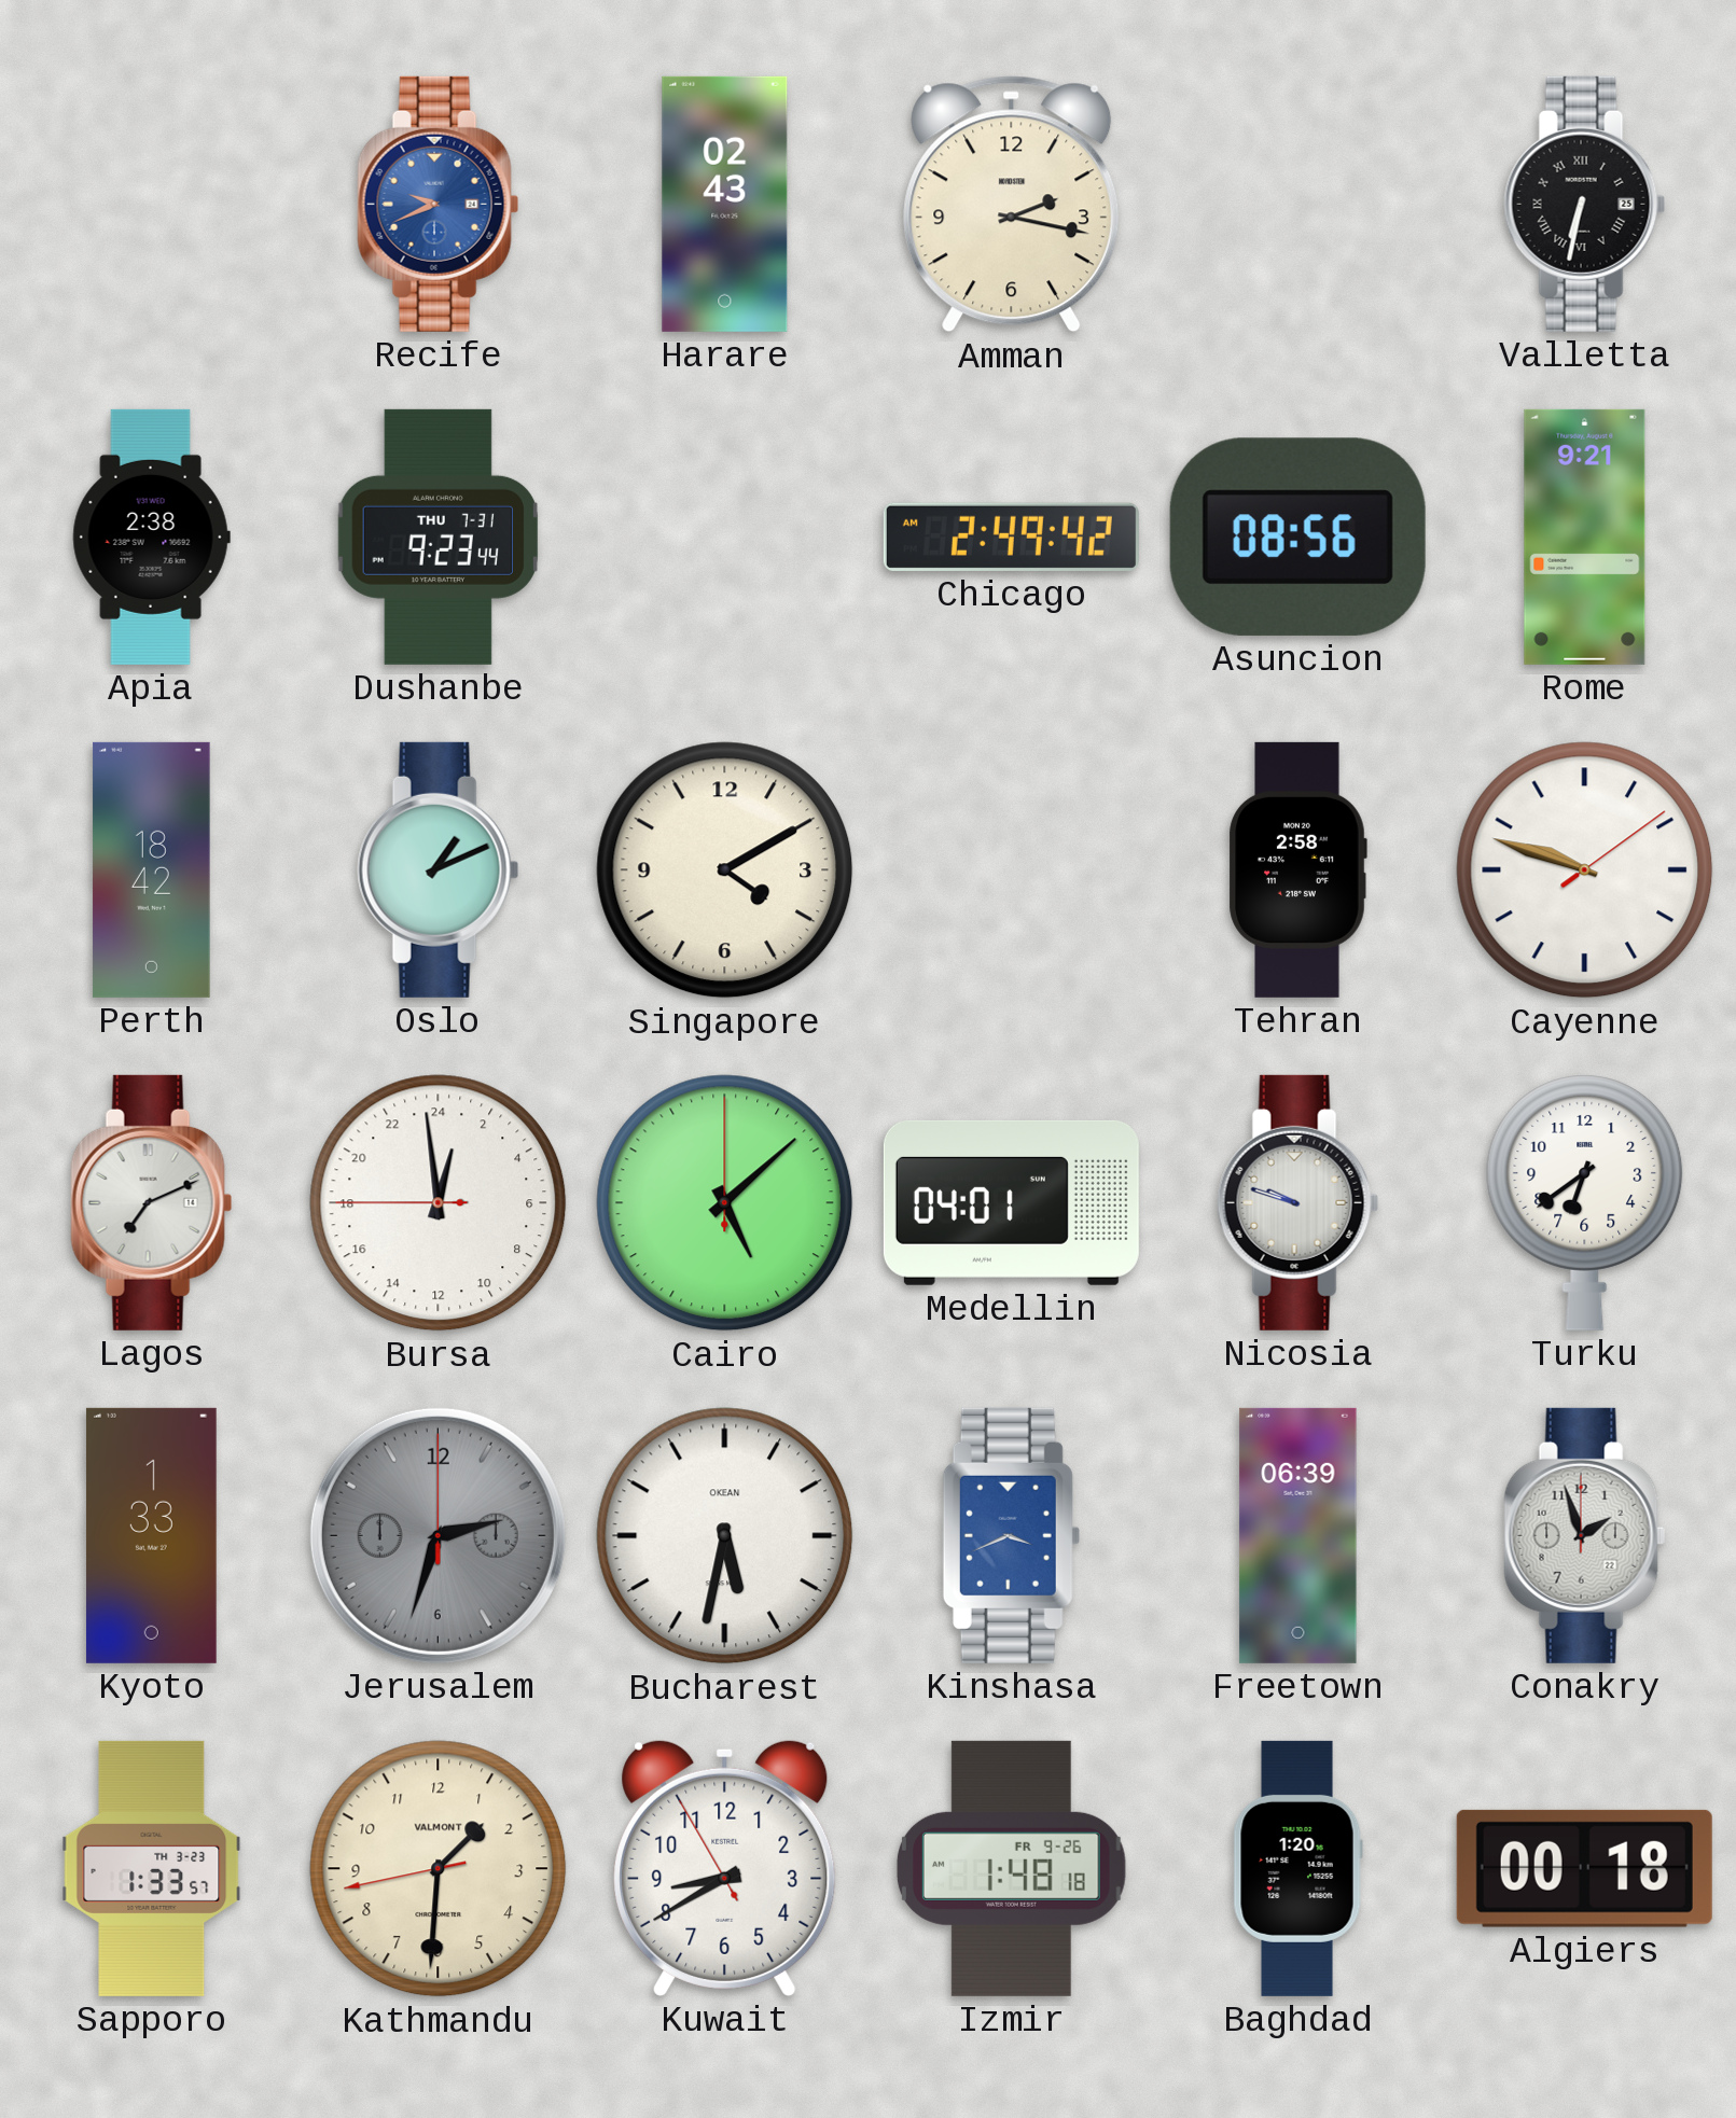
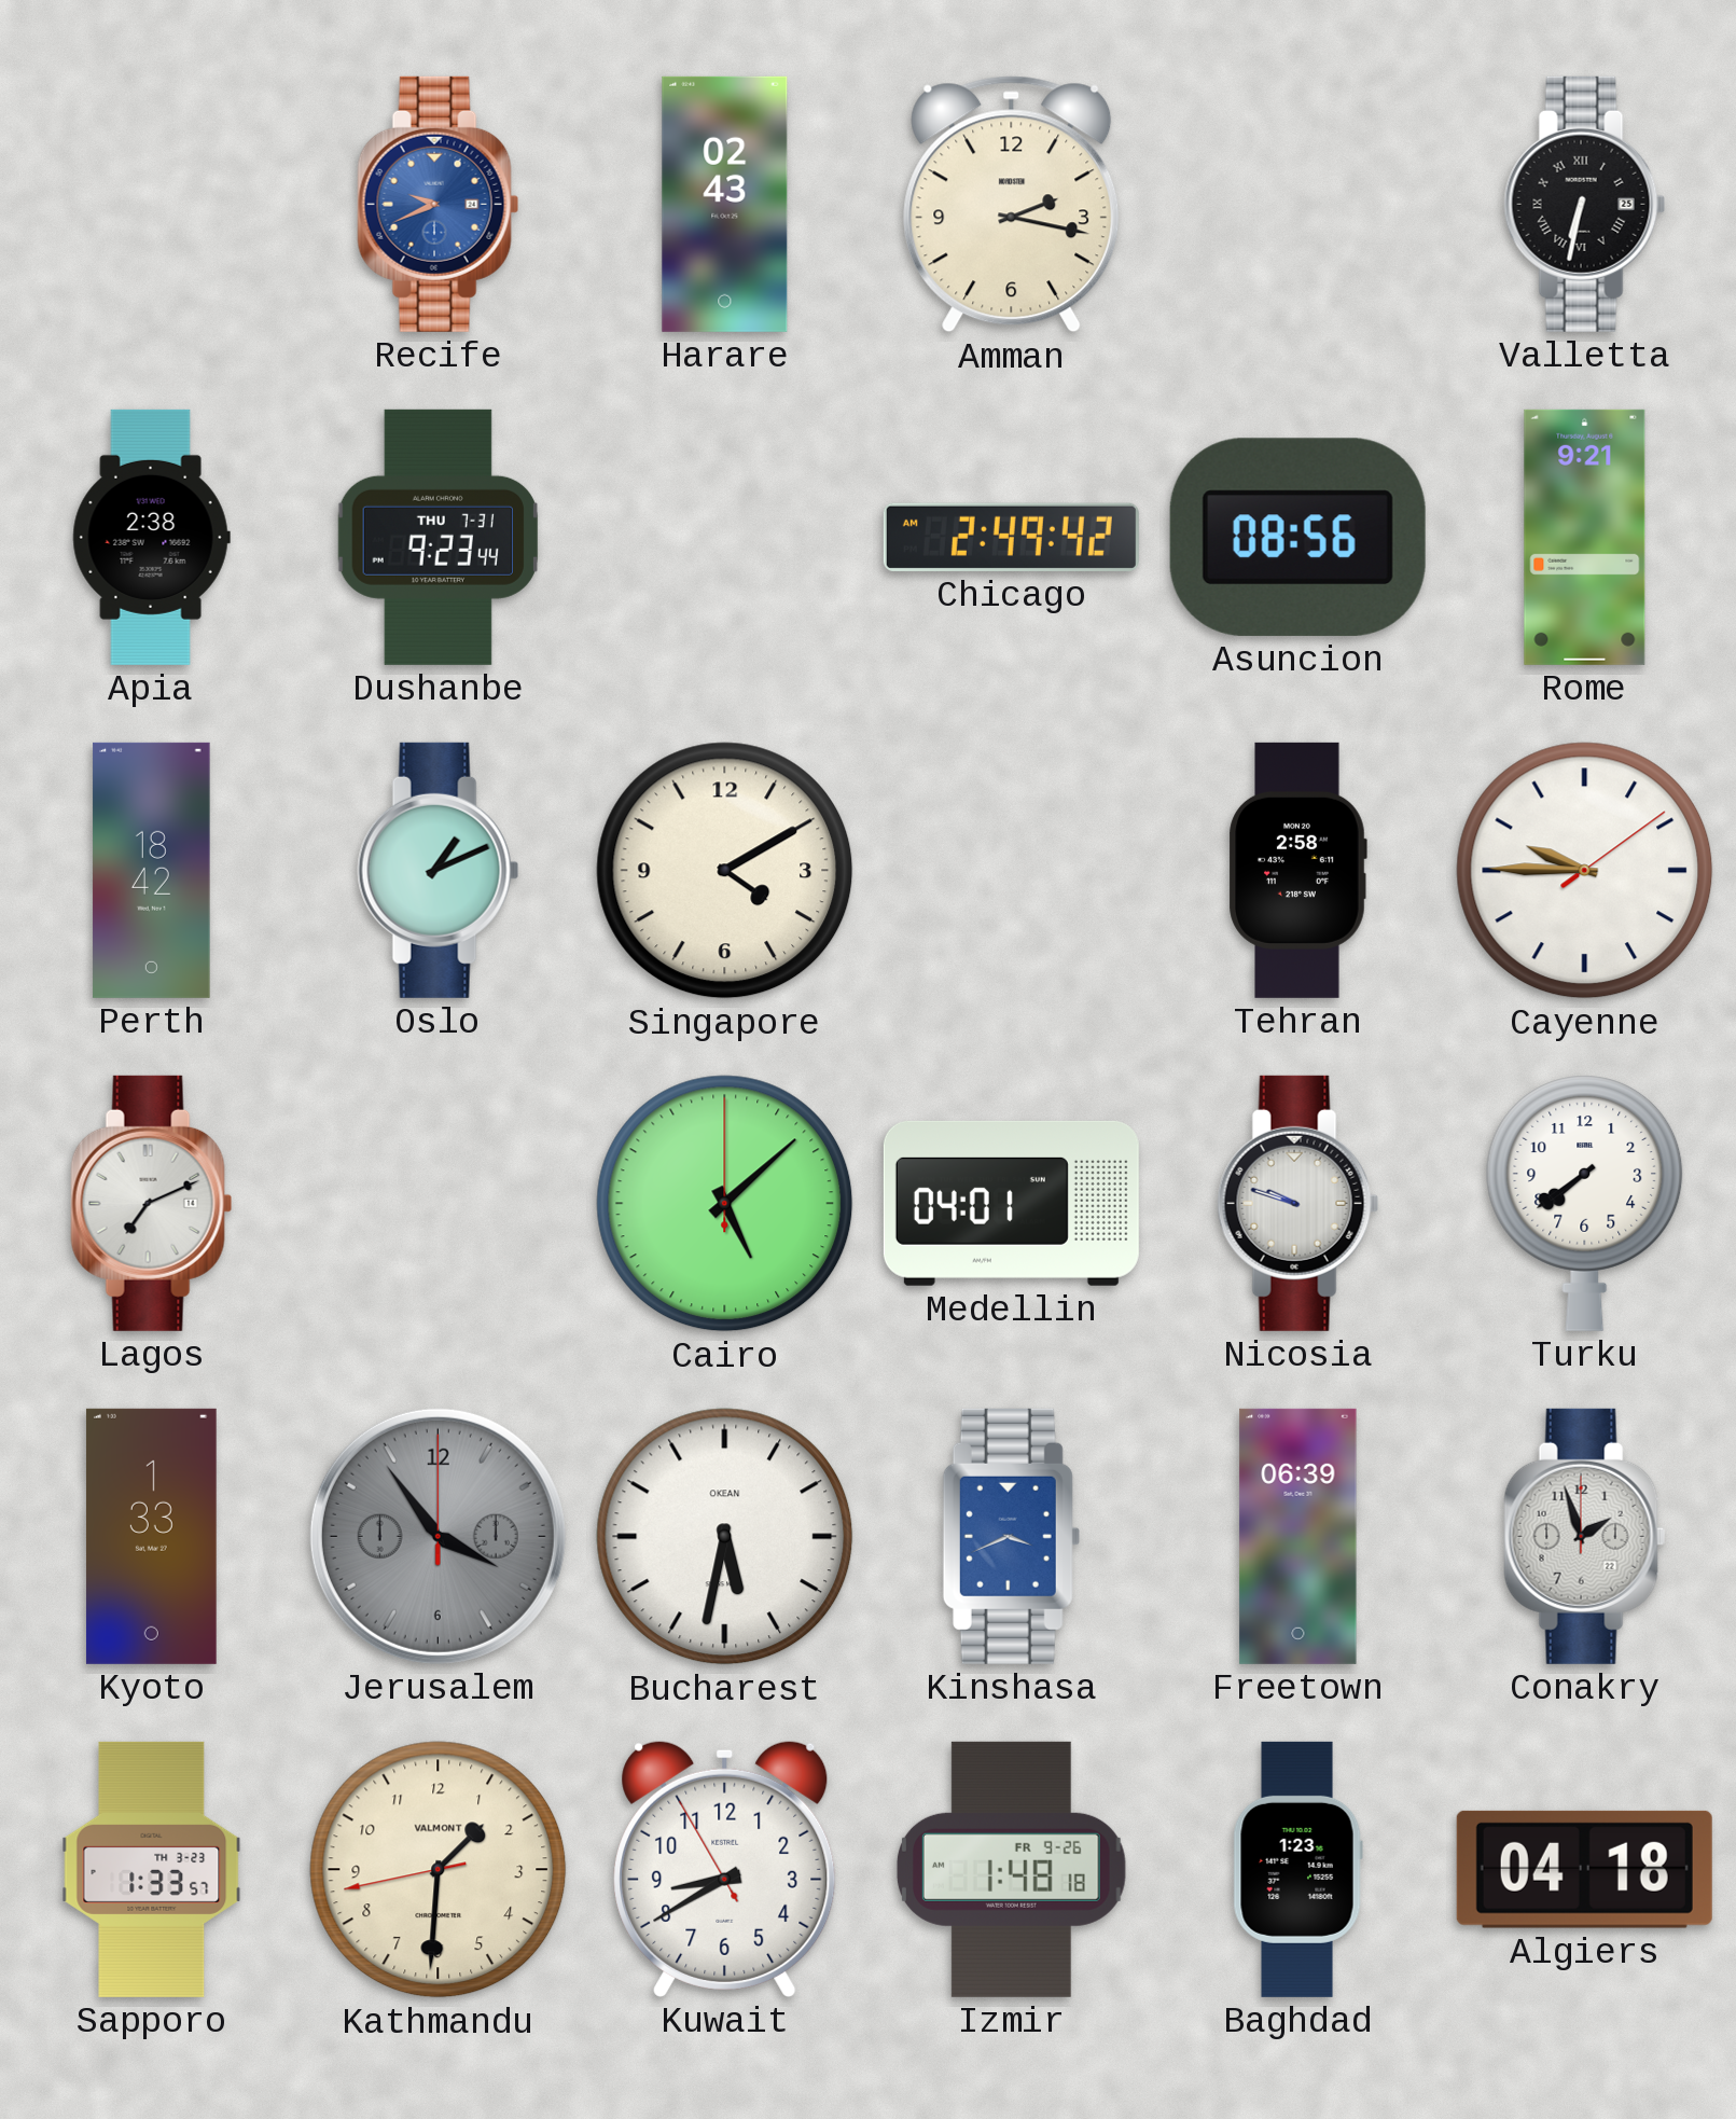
Cayenne: 9:48 -> 9:45 (1585, 871)
Bursa: 0:58 -> none (439, 1203)
Turku: 6:39 -> 7:39 (1585, 1204)
Jerusalem: 2:33 -> 3:54 (438, 1536)
Baghdad: 1:20 -> 1:23 (1297, 1869)
Algiers: 00:18 -> 04:18 (1584, 1869)
